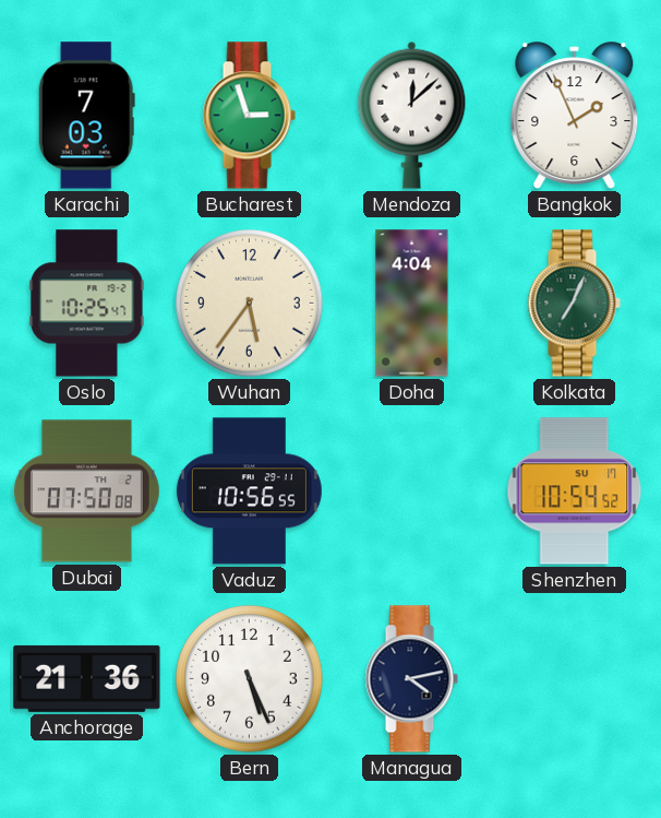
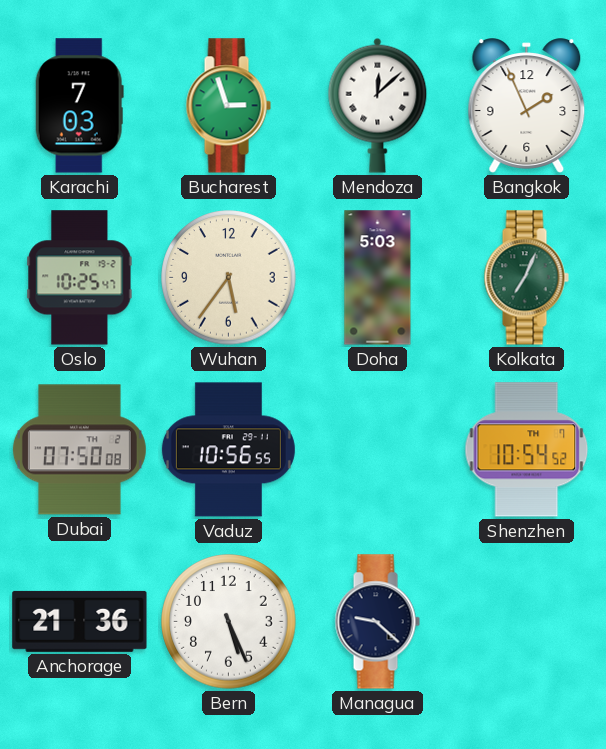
Doha: 4:04 -> 5:03 (378, 278)
Shenzhen date: SU 17 -> TH 7 (527, 450)
Managua: 4:13 -> 9:22 (377, 622)
